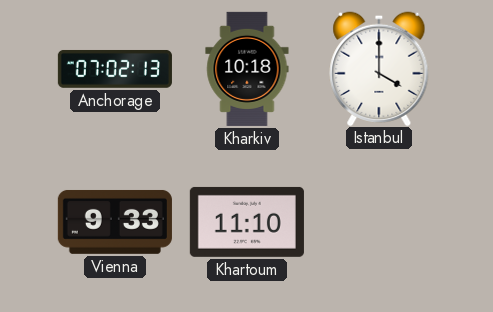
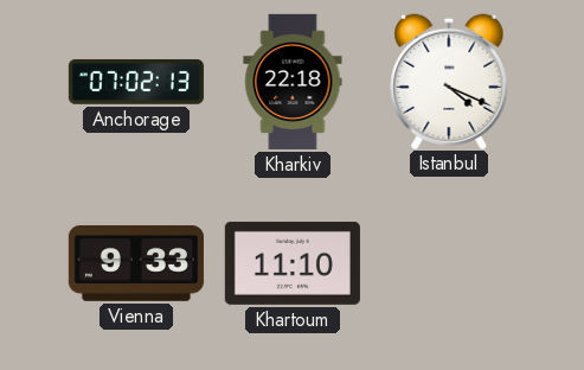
Kharkiv: 10:18 -> 22:18 (293, 82)
Istanbul: 4:00 -> 4:19 (449, 81)
